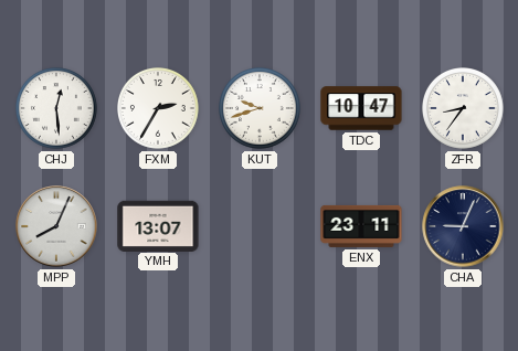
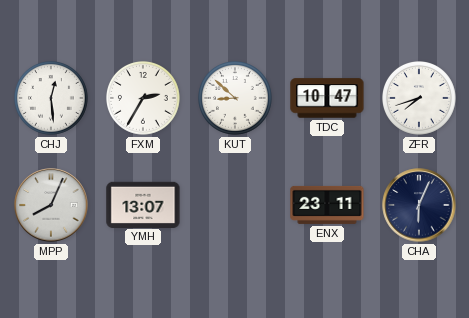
KUT: 9:42 -> 8:52 (236, 99)
ZFR: 8:36 -> 7:42 (420, 99)
CHA: 9:04 -> 6:04 (419, 205)
